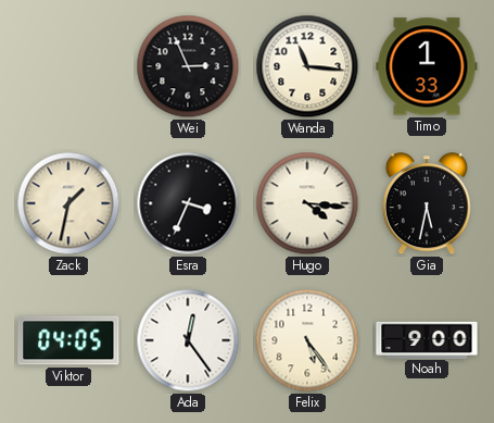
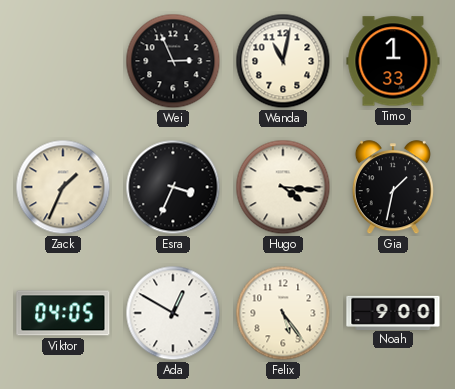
Wanda: 11:16 -> 11:02 (283, 61)
Zack: 1:32 -> 1:34 (63, 187)
Gia: 5:32 -> 1:32 (393, 188)
Ada: 12:24 -> 12:50 (173, 313)
